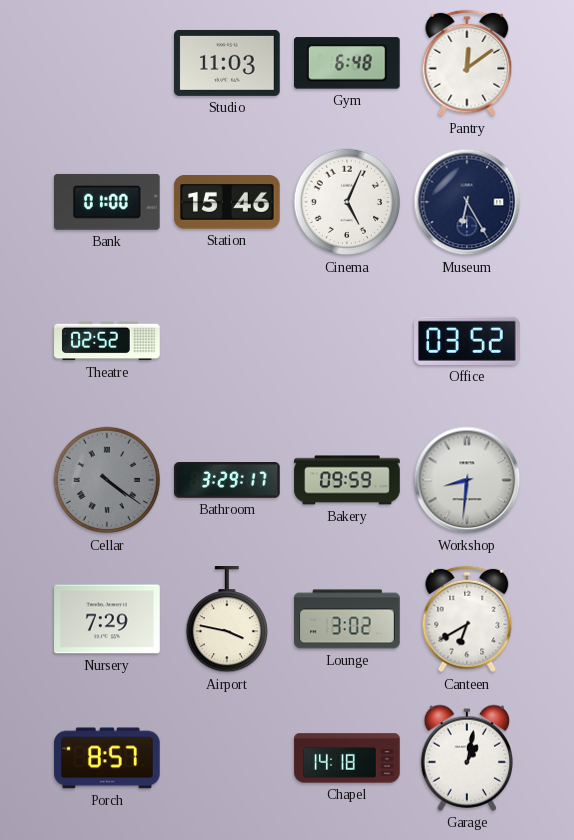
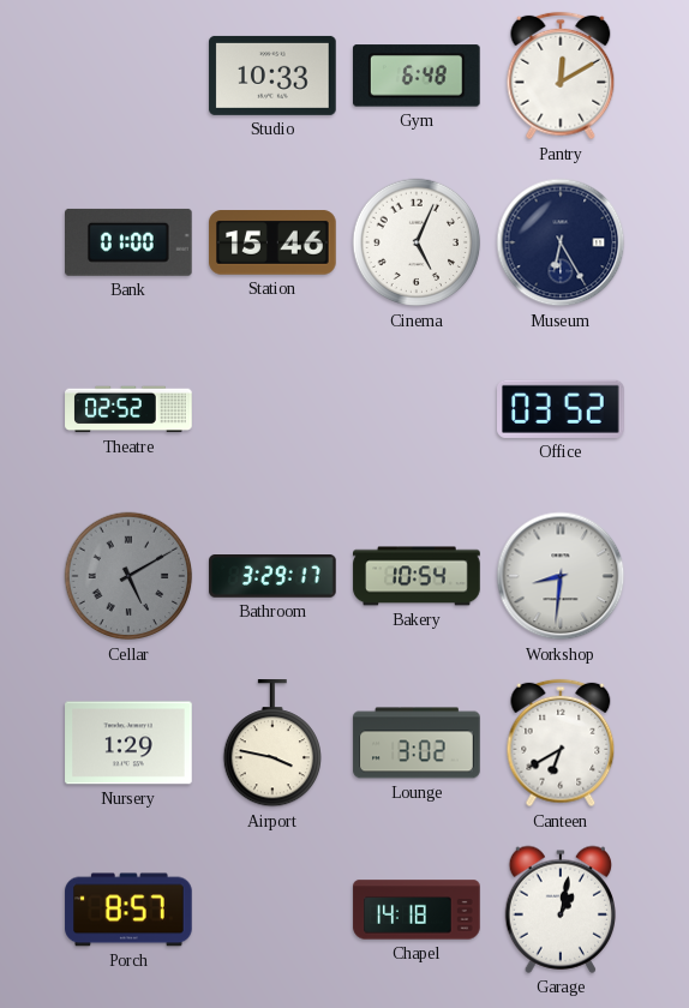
Studio: 11:03 -> 10:33 (272, 76)
Pantry: 12:09 -> 12:10 (561, 76)
Cellar: 4:21 -> 5:10 (128, 576)
Bakery: 09:59 -> 10:54 (417, 576)
Nursery: 7:29 -> 1:29 (128, 743)
